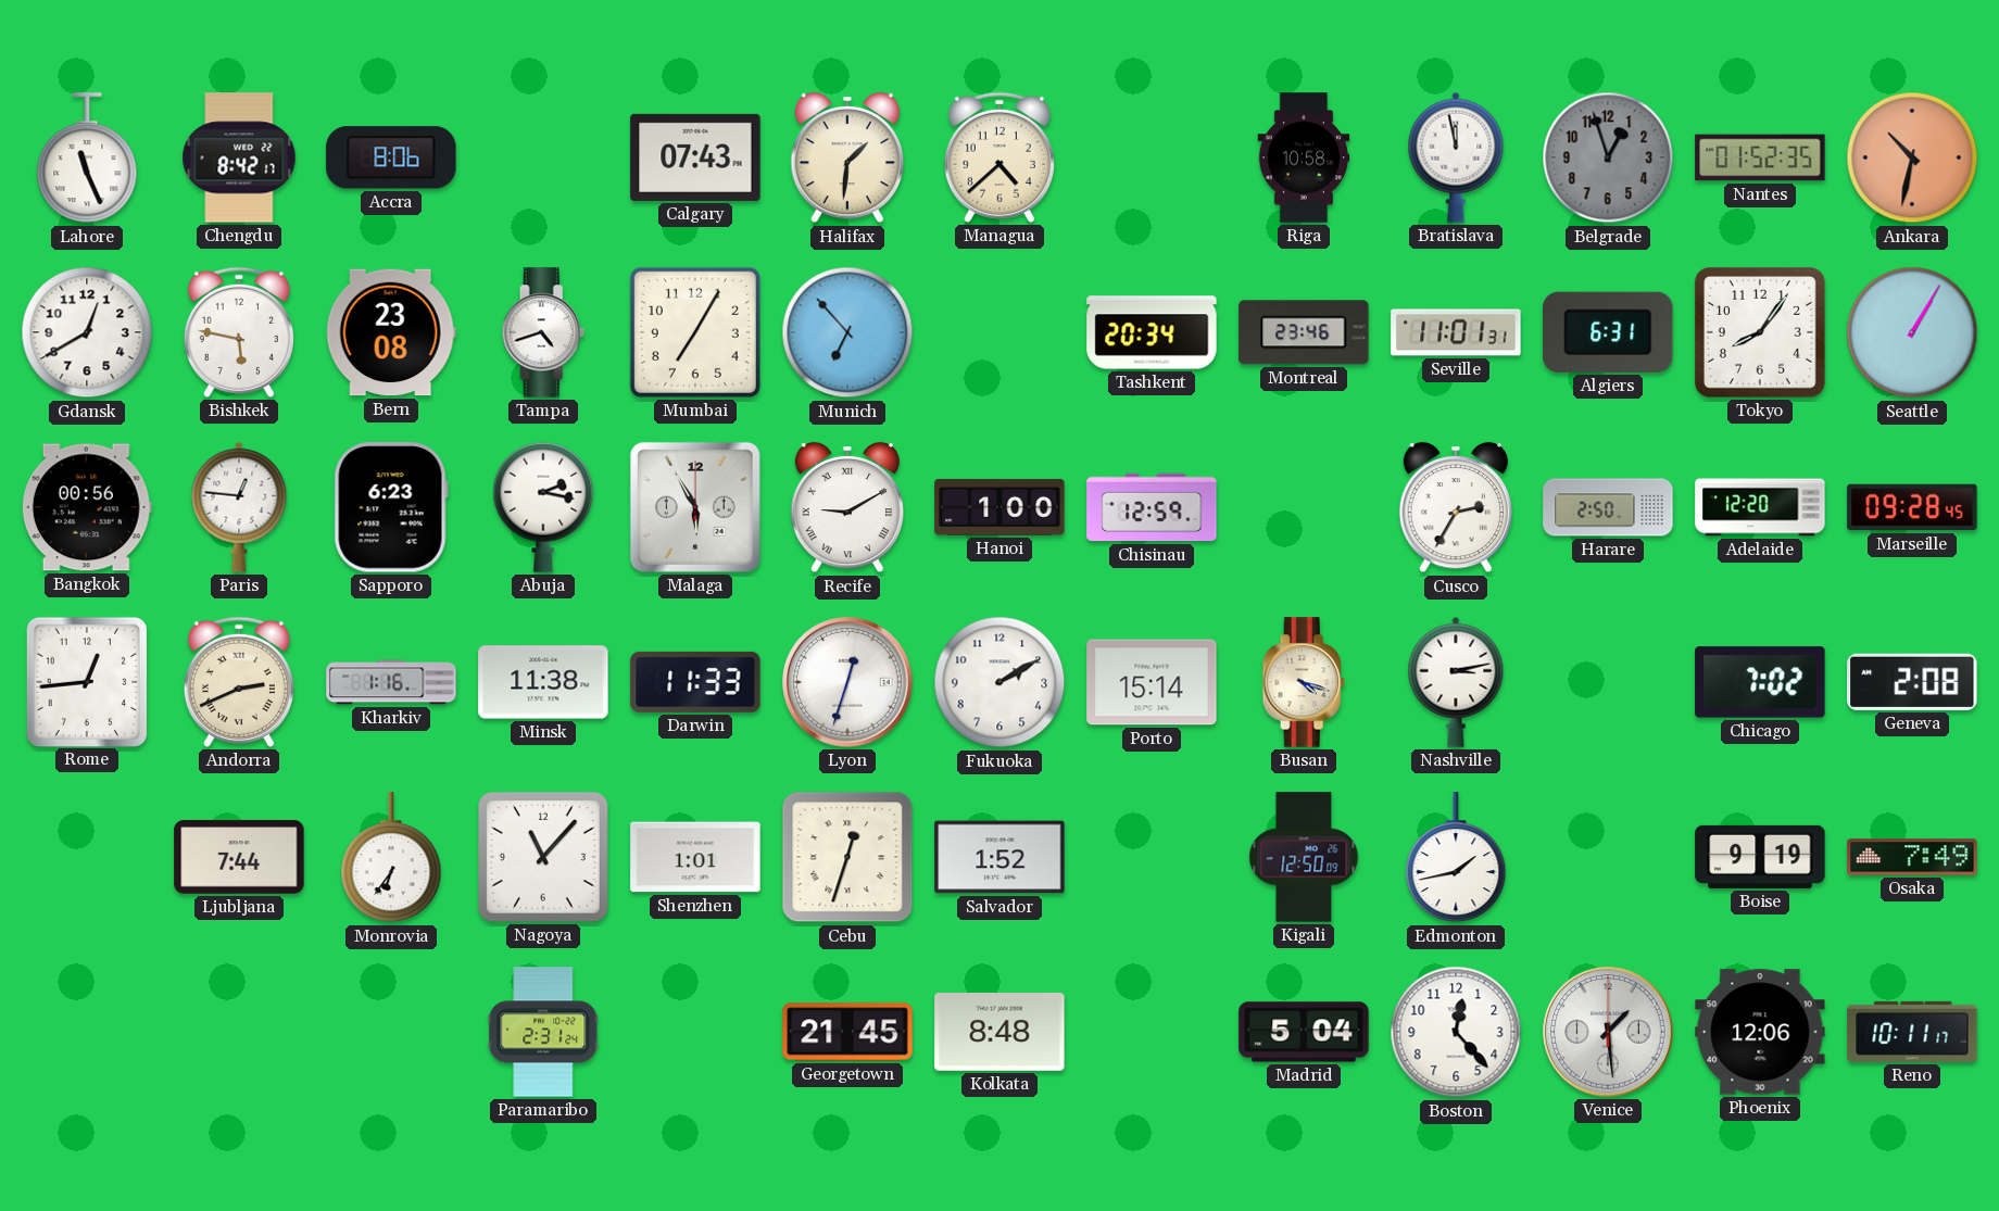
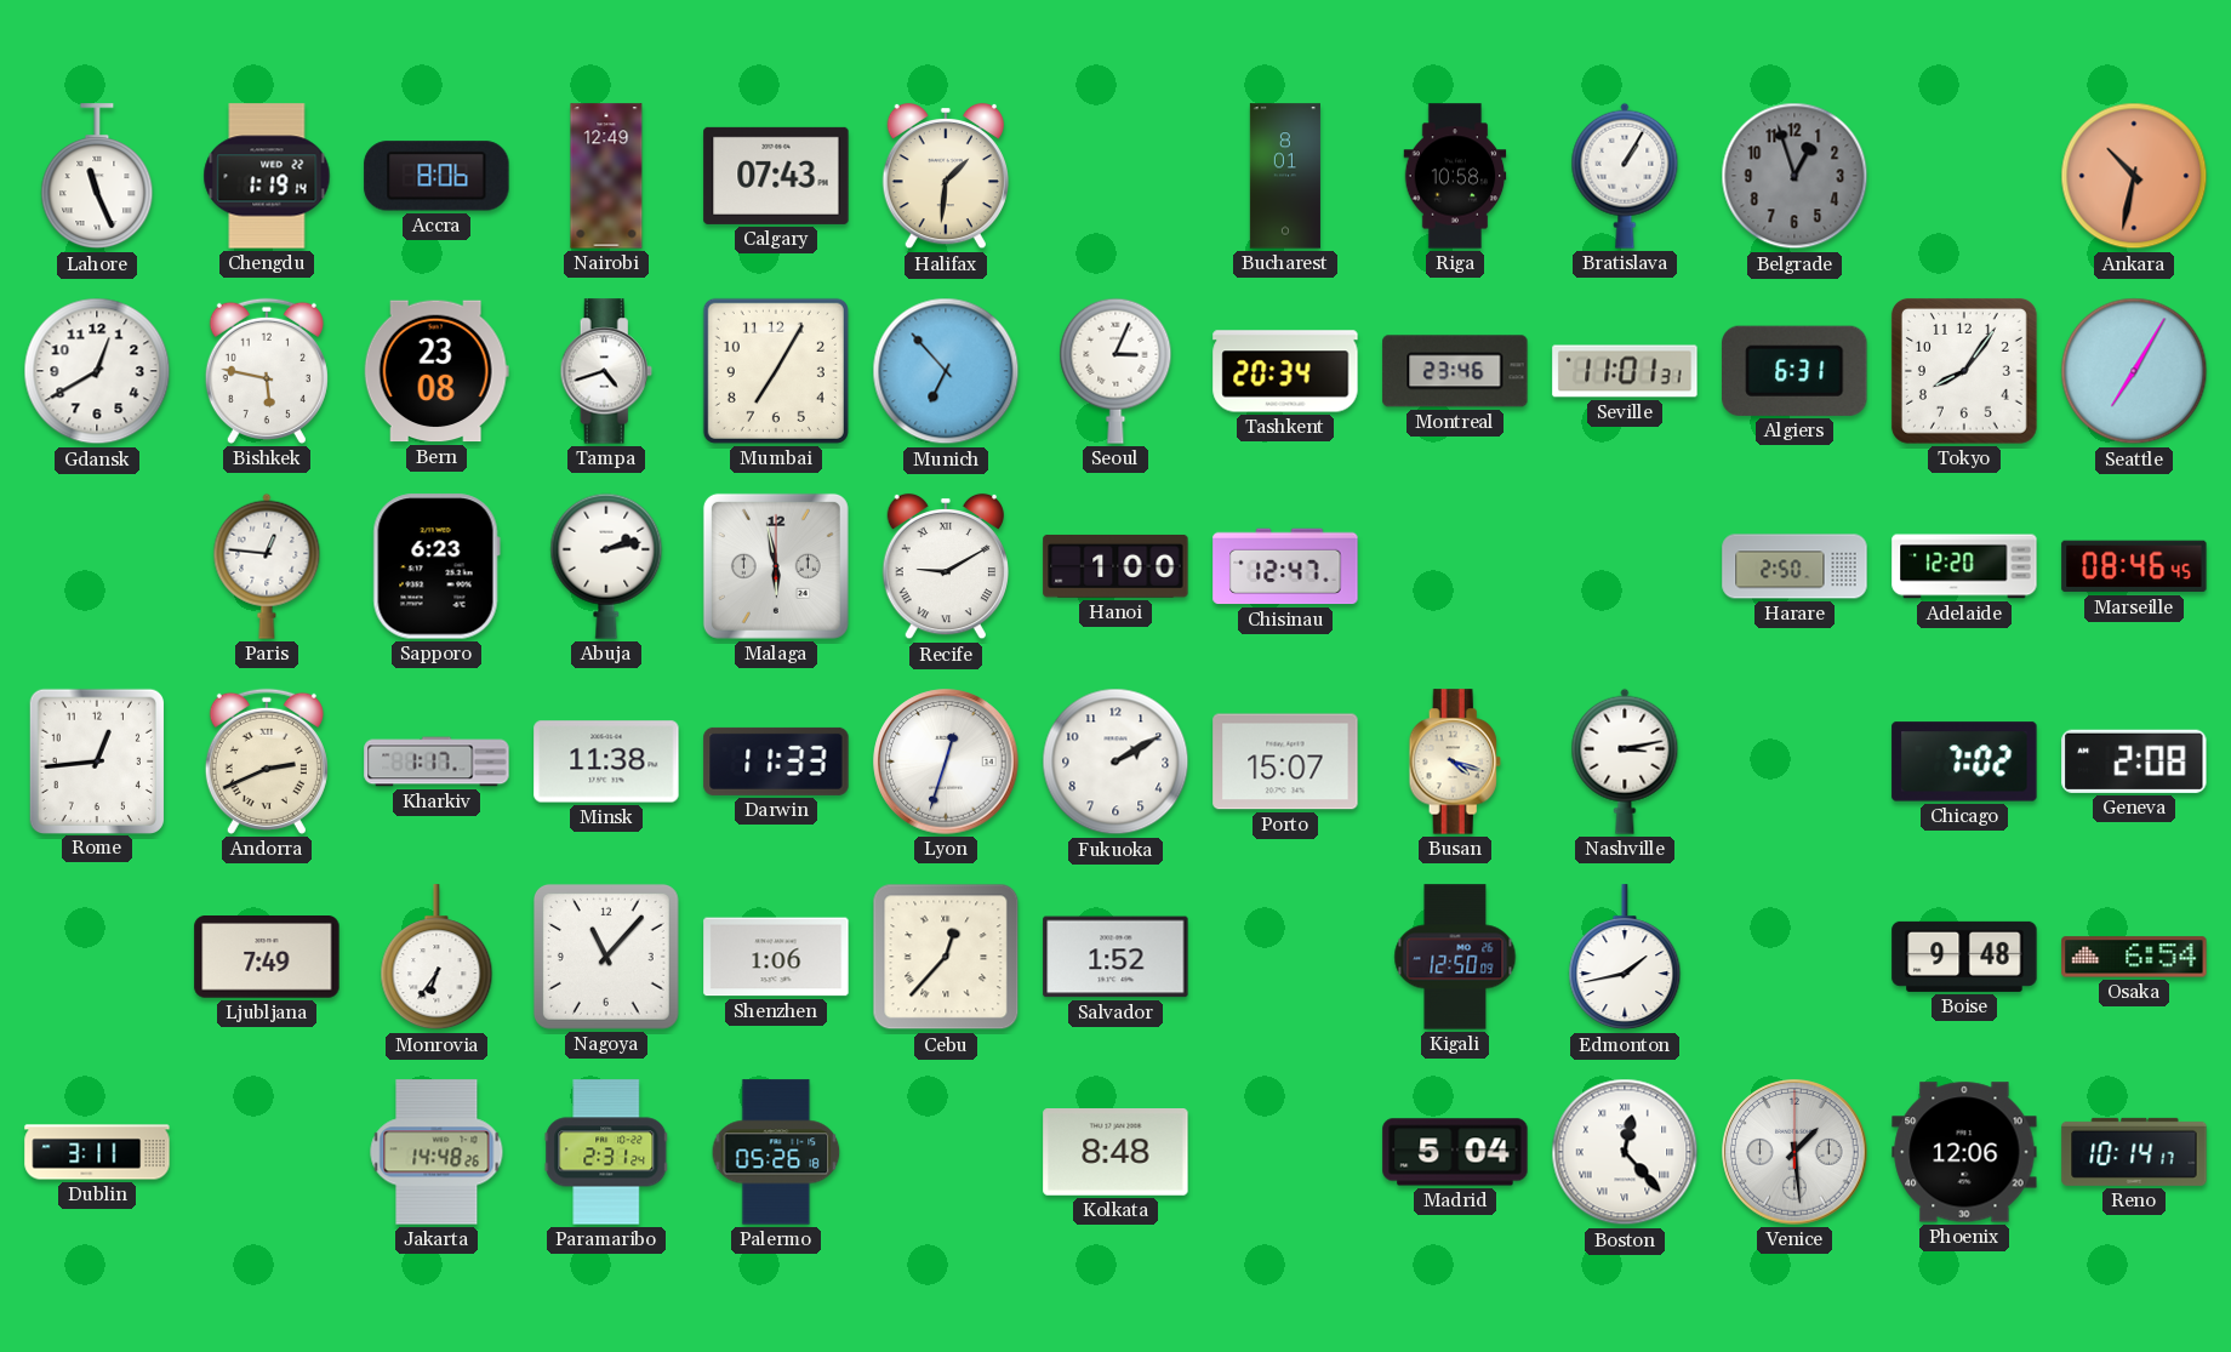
Chengdu: 8:42 -> 1:19 (267, 176)
Nairobi: none -> 12:49 (606, 176)
Managua: 4:38 -> none (999, 157)
Bucharest: none -> 8:01 (1285, 176)
Bratislava: 11:58 -> 1:05 (1625, 176)
Nantes: 01:52 -> none (1760, 157)
Seoul: none -> 3:04 (1115, 371)
Seattle: 1:05 -> 7:05 (2134, 371)
Bangkok: 00:56 -> none (87, 507)
Abuja: 2:17 -> 2:13 (606, 566)
Malaga: 5:55 -> 5:58 (776, 566)
Chisinau: 12:59 -> 12:47 (1285, 566)
Cusco: 2:35 -> none (1455, 507)
Marseille: 09:28 -> 08:46 (2134, 566)
Kharkiv: 1:16 -> 1:17 (436, 761)
Porto: 15:14 -> 15:07 (1285, 761)
Ljubljana: 7:44 -> 7:49 (267, 958)
Shenzhen: 1:01 -> 1:06 (776, 957)
Cebu: 12:33 -> 12:37 (946, 957)
Boise: 9:19 -> 9:48 (1964, 957)
Osaka: 7:49 -> 6:54 (2134, 957)
Dublin: none -> 3:11 (97, 1152)
Jakarta: none -> 14:48 (436, 1152)
Palermo: none -> 05:26 (776, 1152)
Georgetown: 21:45 -> none (847, 1032)
Boston numerals: Arabic -> Roman (1625, 1152)
Reno: 10:11 -> 10:14 (2134, 1152)
